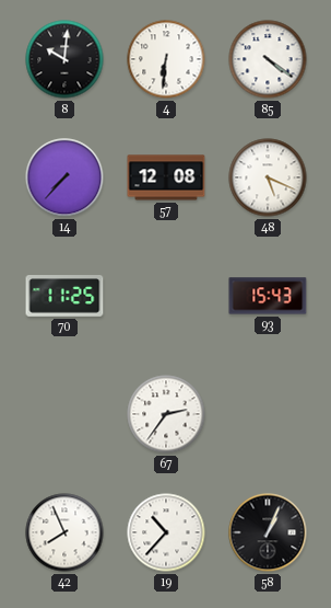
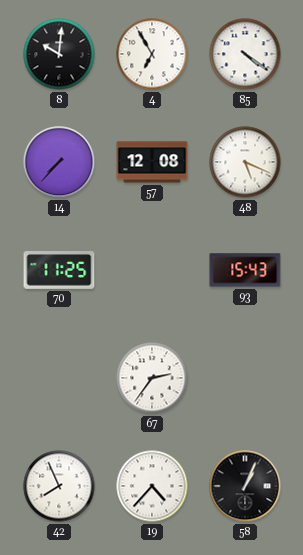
4: 6:31 -> 6:55 (152, 54)
19: 10:37 -> 4:37 (152, 486)
